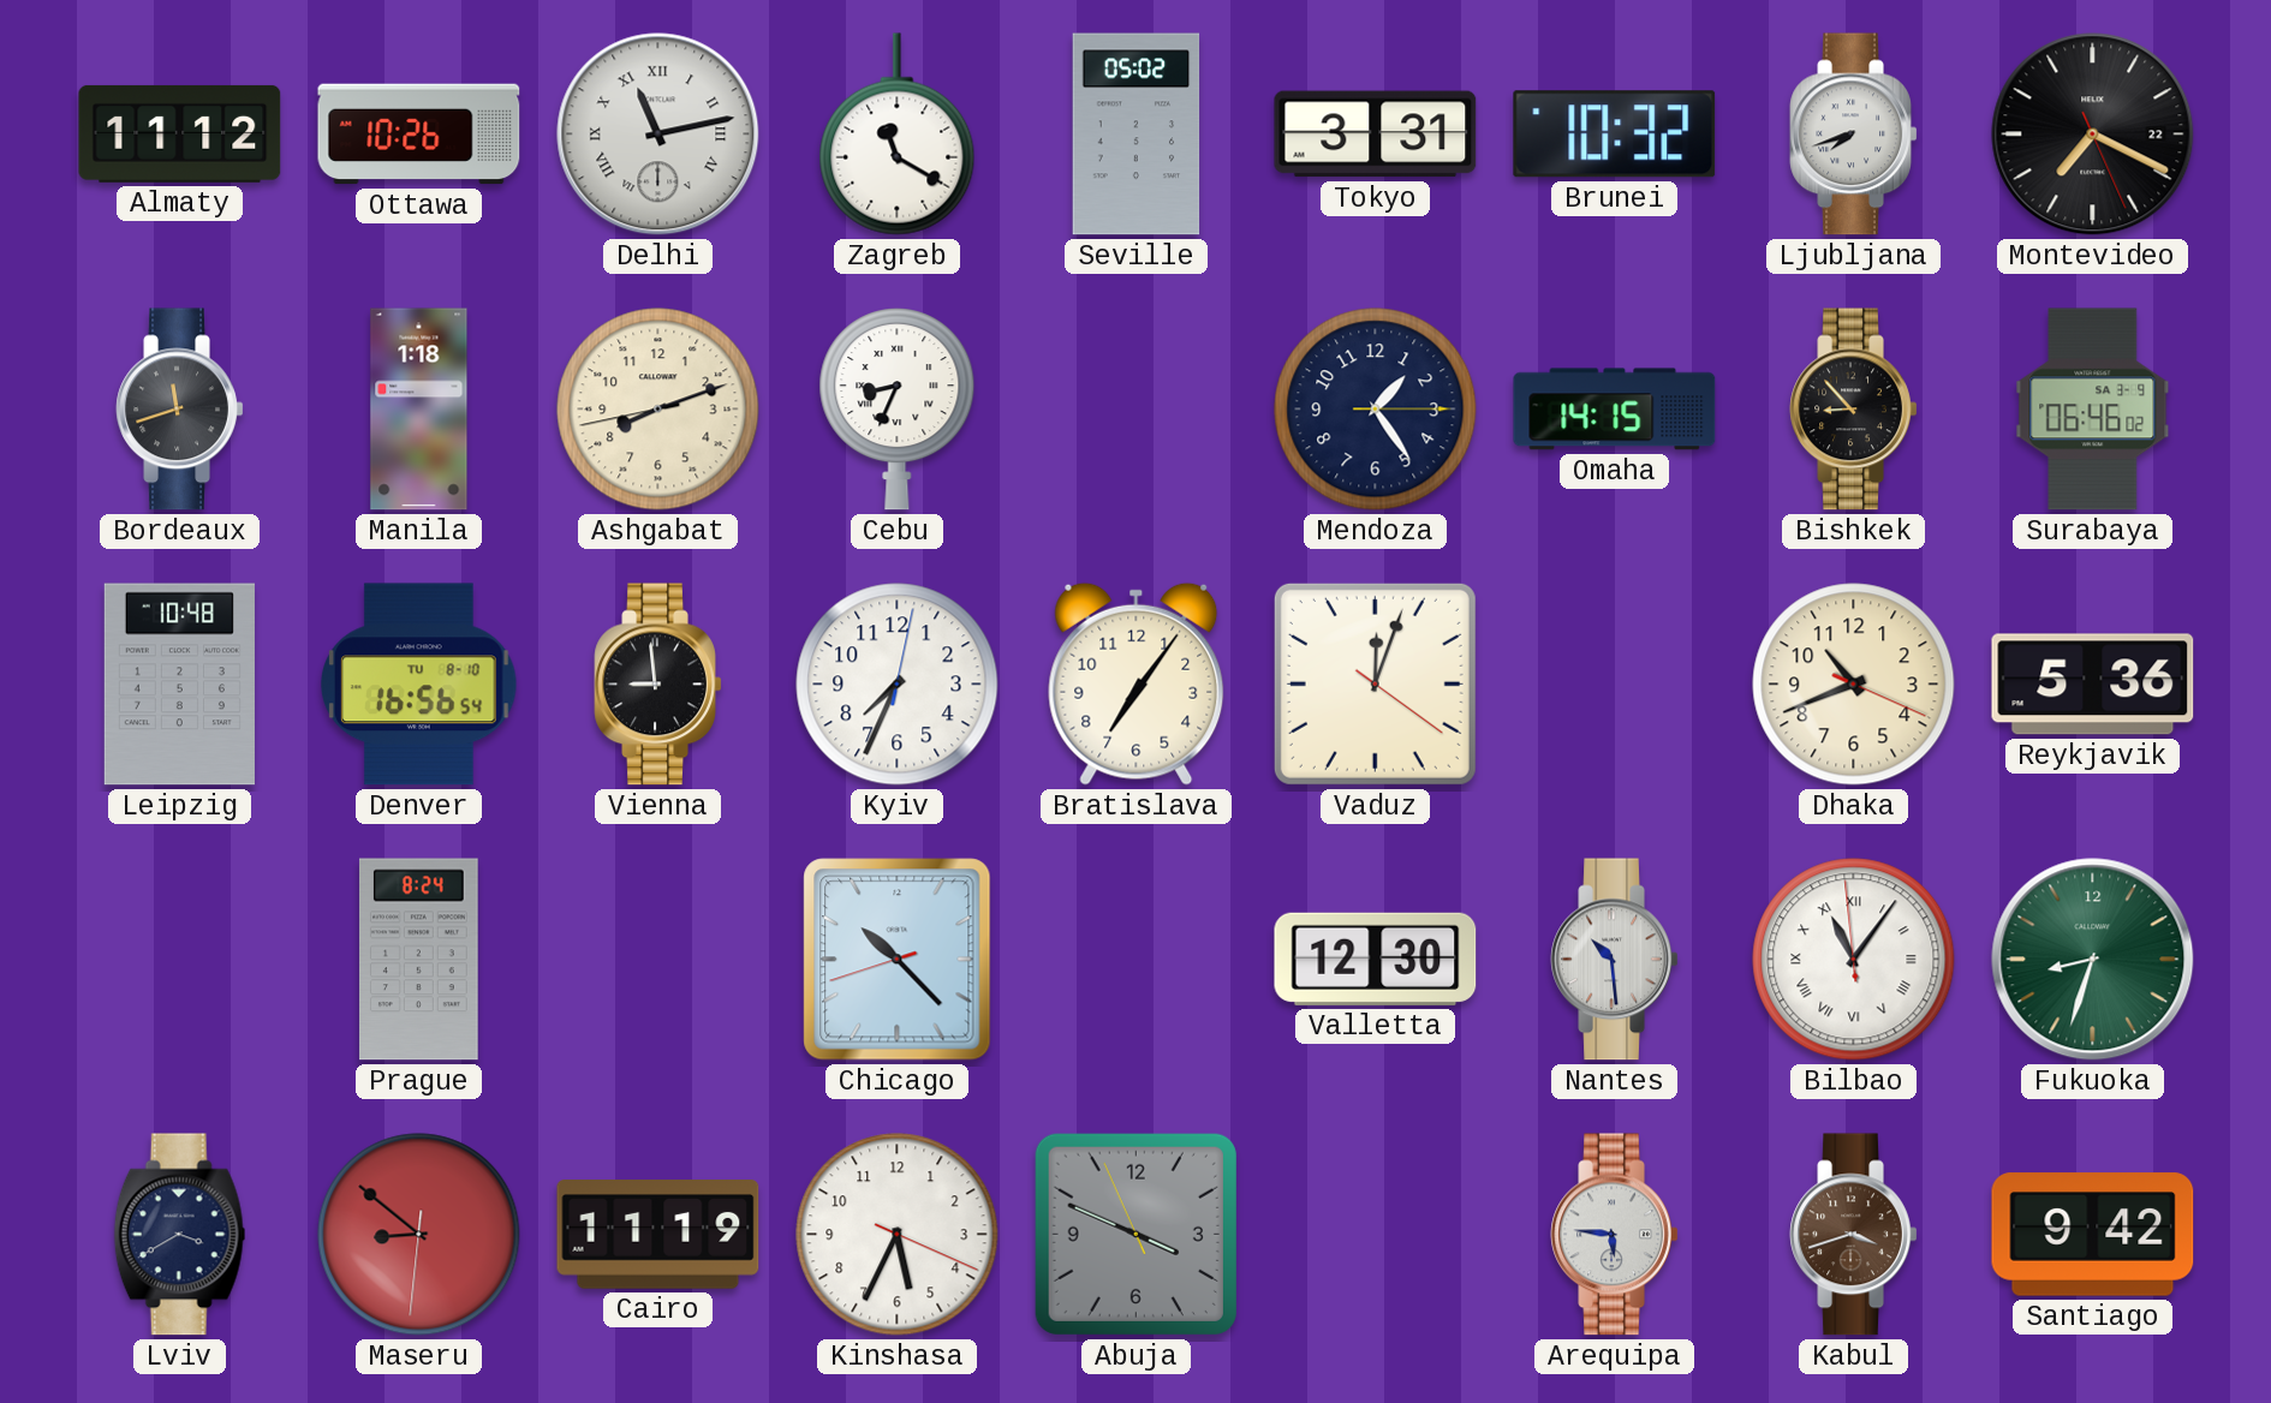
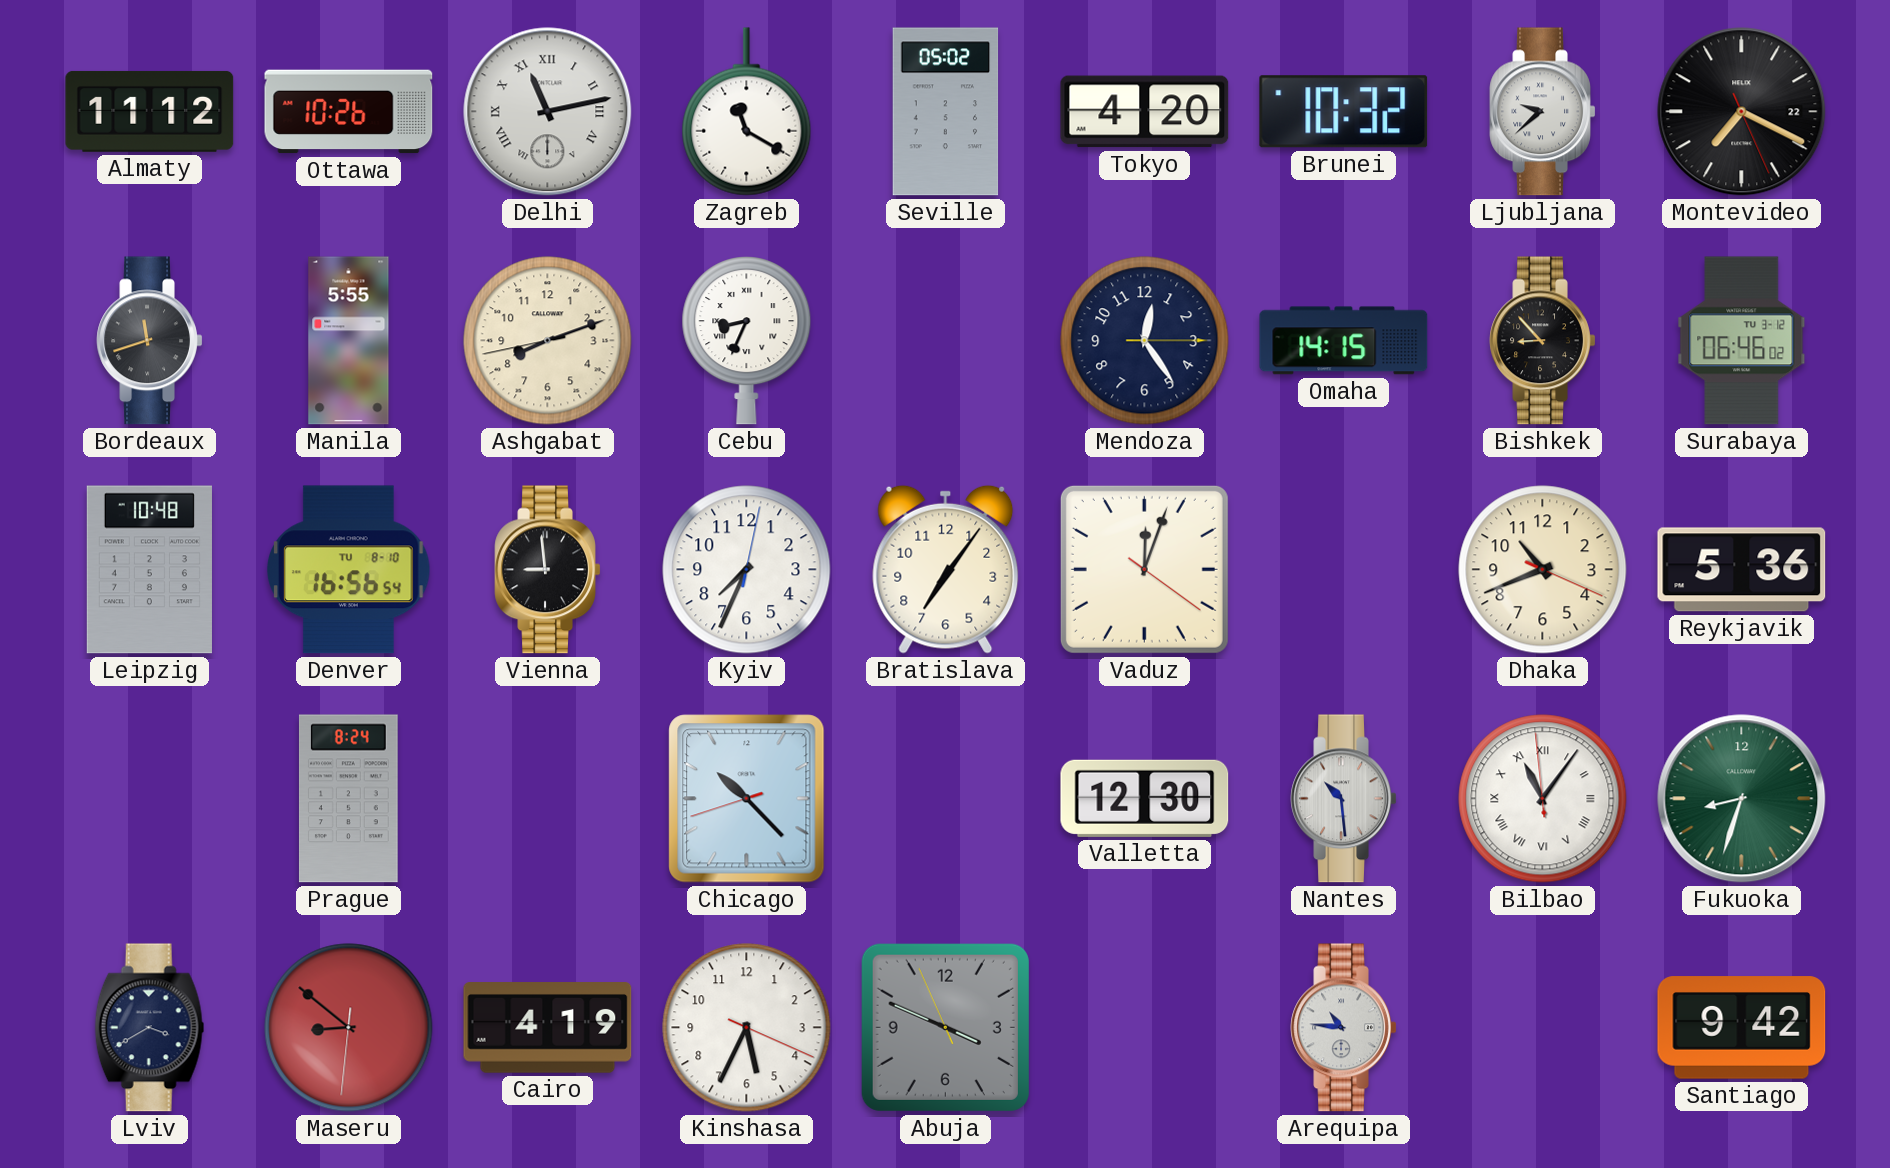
Tokyo: 3:31 -> 4:20 (1145, 112)
Ljubljana: 7:42 -> 9:38 (1543, 112)
Manila: 1:18 -> 5:55 (349, 341)
Mendoza: 1:24 -> 12:24 (1145, 341)
Surabaya date: SA 3-9 -> TU 3-12 (1742, 341)
Cairo: 11:19 -> 4:19 (548, 1028)
Arequipa: 5:46 -> 10:46 (1344, 1028)
Kabul: 3:42 -> none (1854, 1235)
